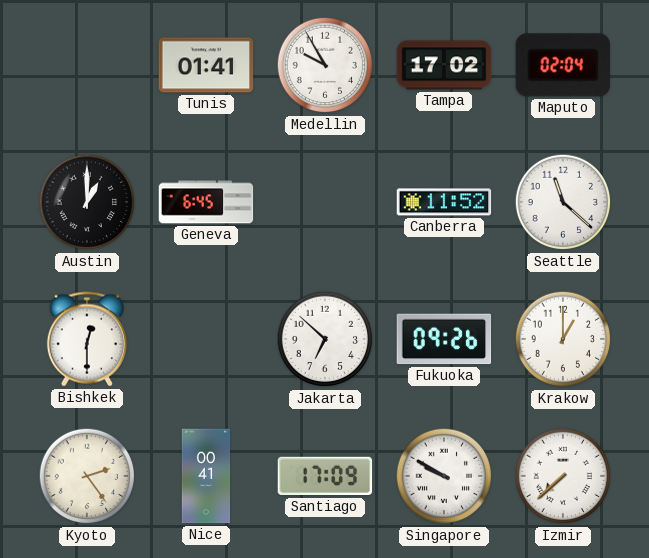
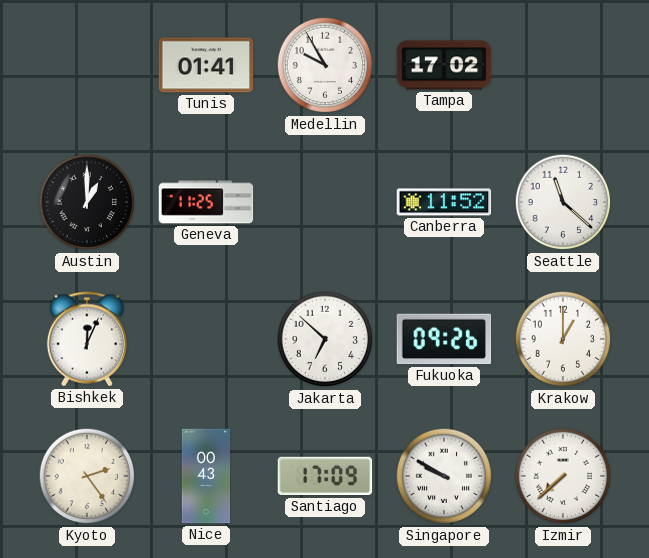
Maputo: 02:04 -> none (562, 65)
Geneva: 6:45 -> 11:25 (206, 202)
Bishkek: 12:30 -> 12:04 (87, 339)
Nice: 00:41 -> 00:43 (206, 476)
